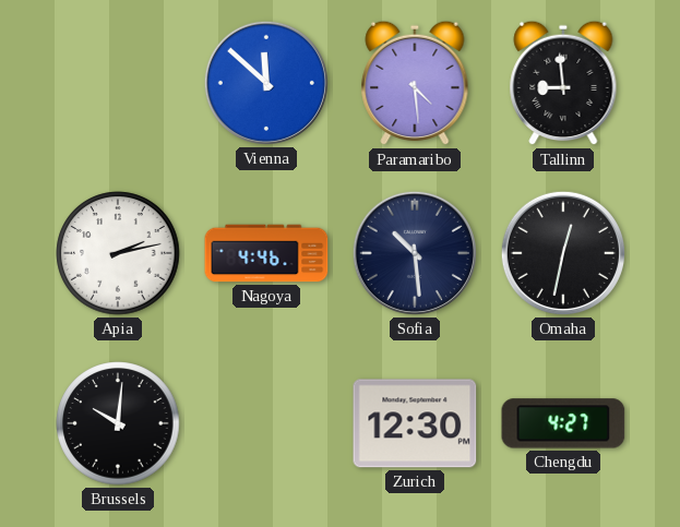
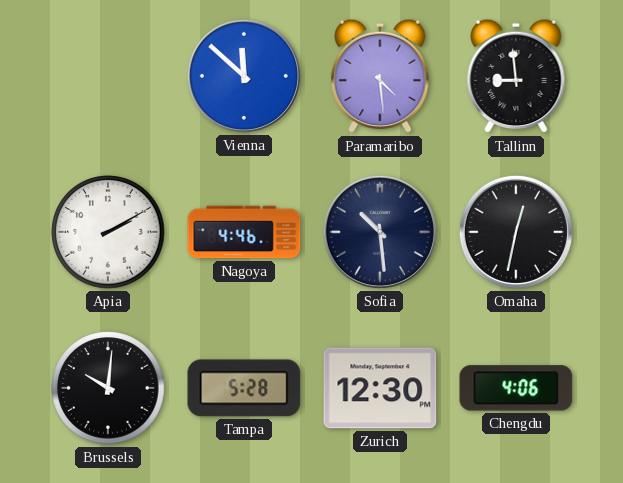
Apia: 2:13 -> 2:10 (108, 232)
Tampa: none -> 5:28 (244, 388)
Chengdu: 4:27 -> 4:06 (516, 388)
